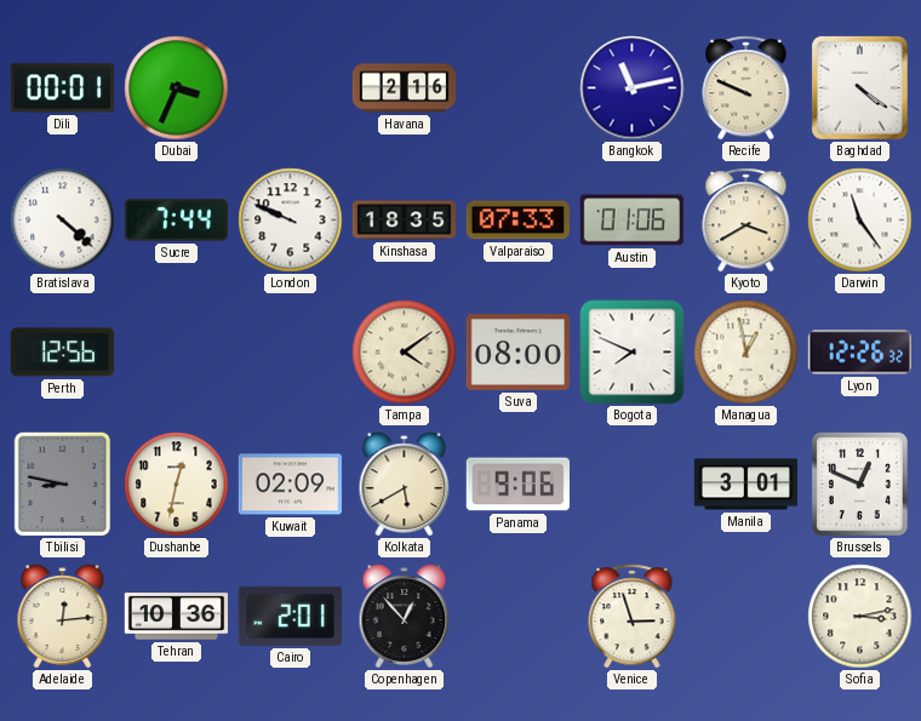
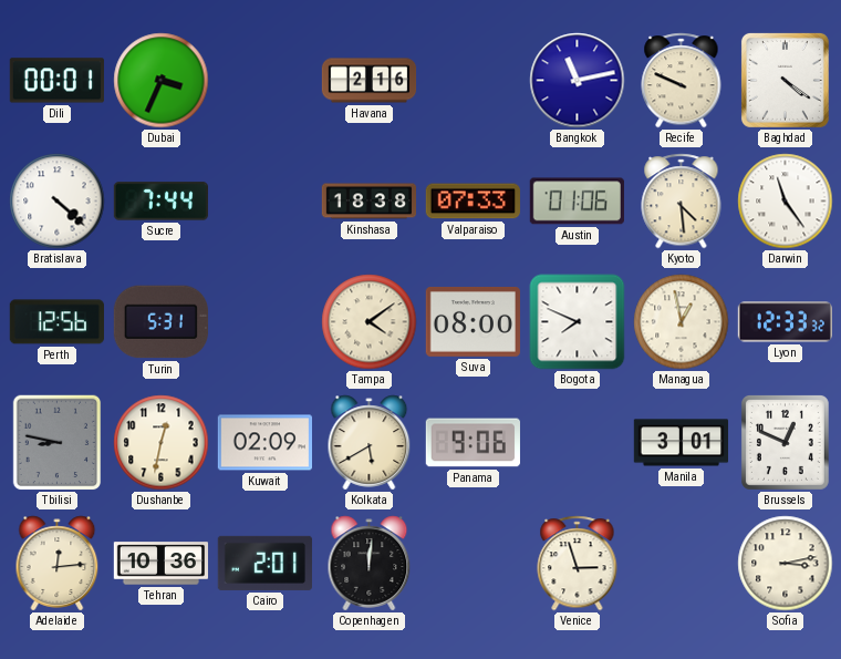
London: 9:49 -> none (291, 221)
Kinshasa: 18:35 -> 18:38 (368, 202)
Kyoto: 3:40 -> 4:29 (682, 202)
Turin: none -> 5:31 (160, 322)
Lyon: 12:26 -> 12:33 (785, 322)
Copenhagen: 12:53 -> 12:01 (370, 564)
